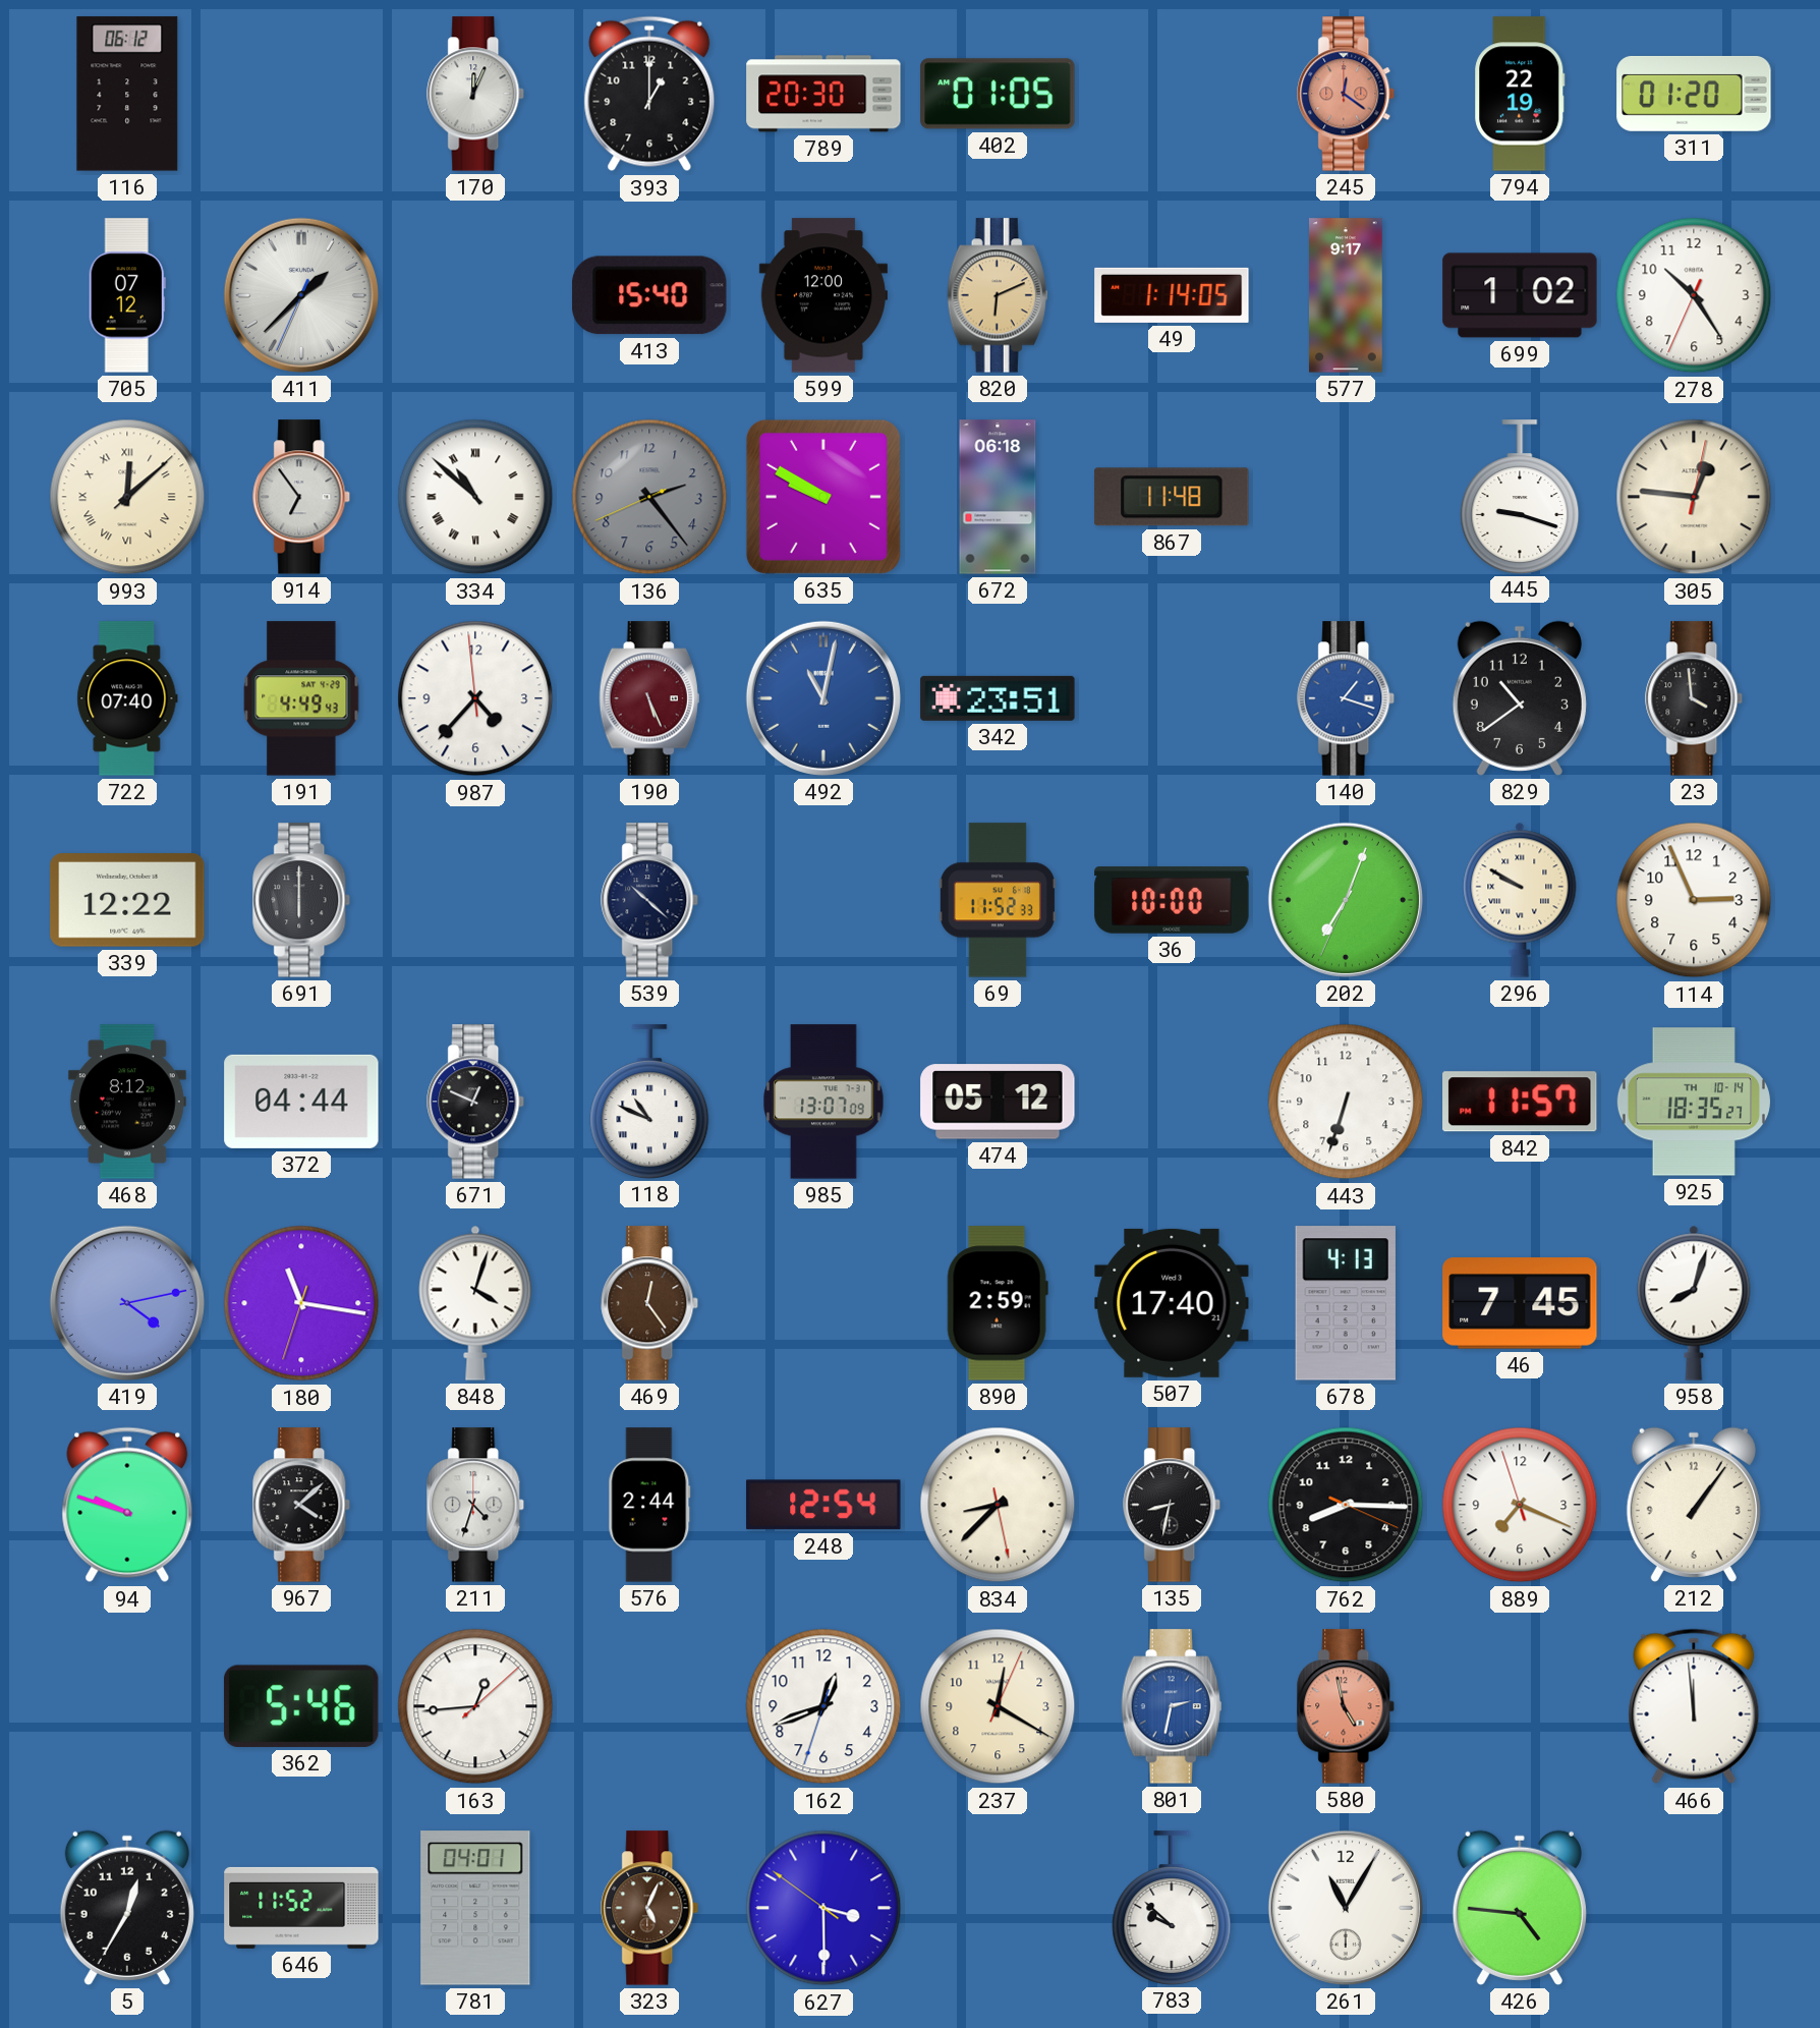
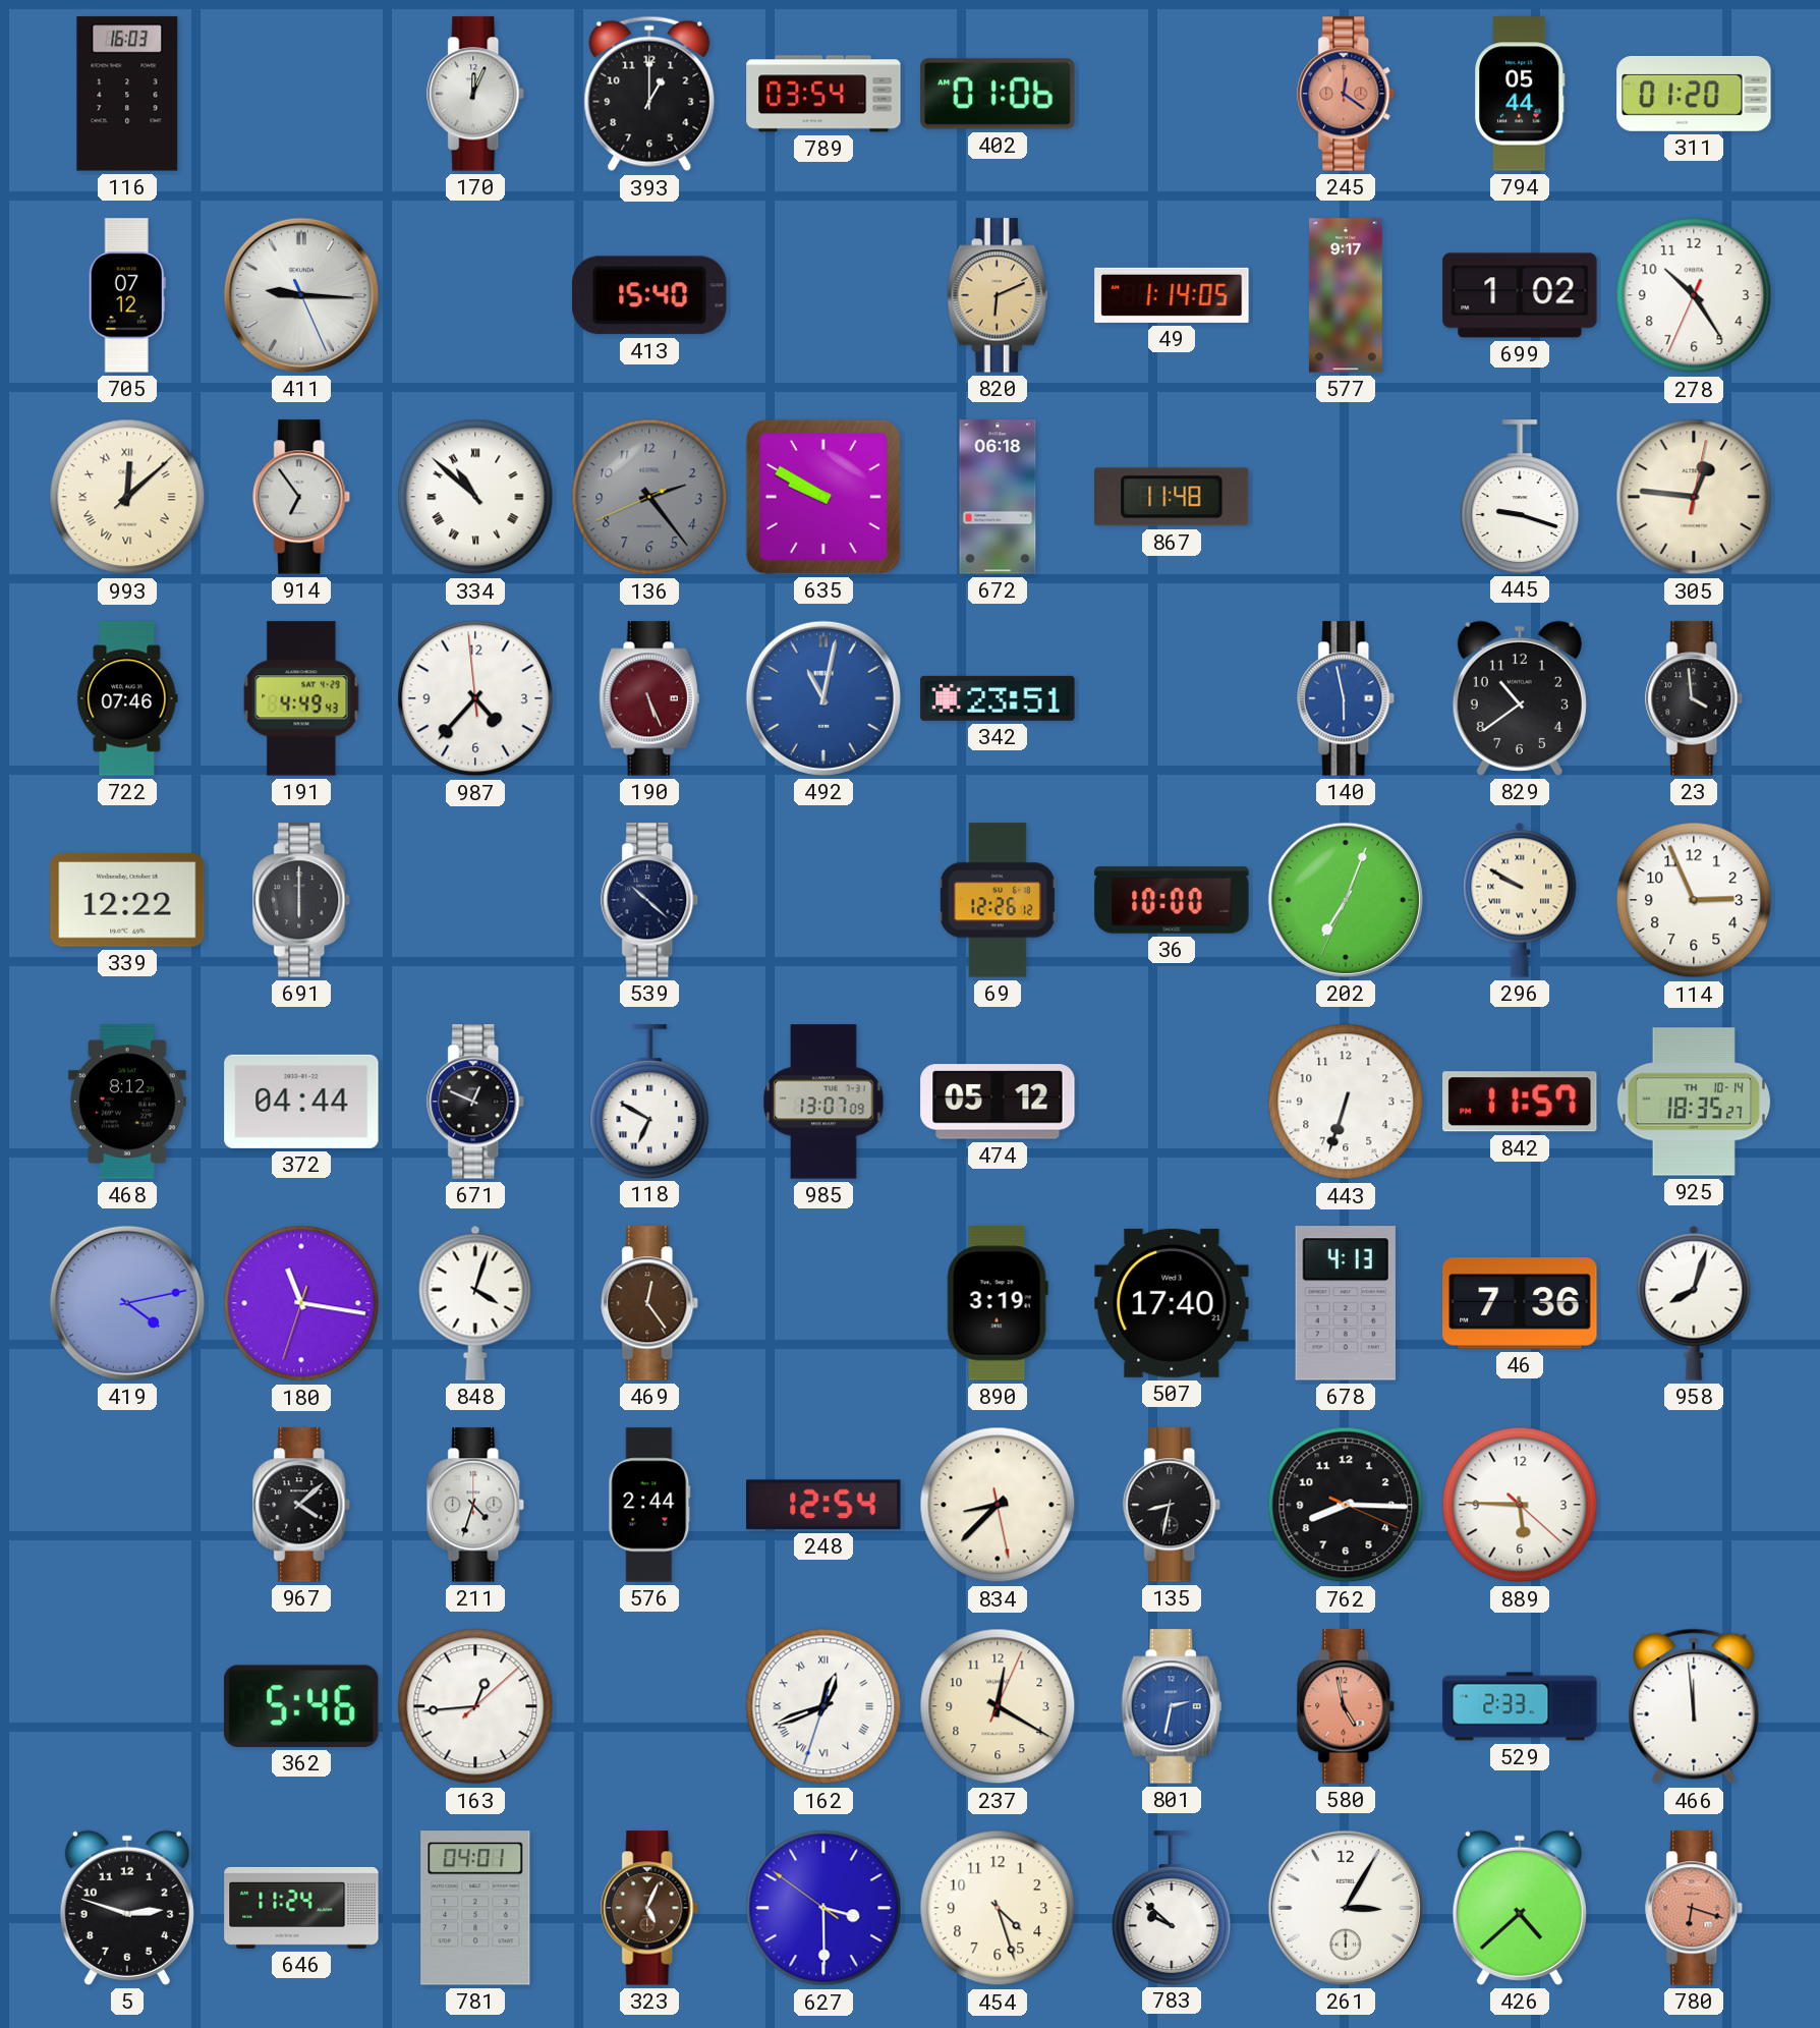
116: 06:12 -> 16:03 (127, 94)
789: 20:30 -> 03:54 (823, 94)
402: 01:05 -> 01:06 (998, 94)
794: 22:19 -> 05:44 (1520, 94)
411: 1:37 -> 9:15 (301, 295)
599: 12:00 -> none (823, 295)
722: 07:40 -> 07:46 (127, 698)
140: 1:18 -> 5:58 (1347, 698)
69: 11:52 -> 12:26 (998, 900)
118: 10:49 -> 6:50 (649, 1102)
890: 2:59 -> 3:19 (998, 1303)
46: 7:45 -> 7:36 (1520, 1303)
94: 9:48 -> none (127, 1505)
889: 7:18 -> 5:45 (1520, 1505)
212: 1:06 -> none (1694, 1505)
162 numerals: Arabic -> Roman (823, 1706)
529: none -> 2:33 (1520, 1706)
5: 12:35 -> 2:48 (127, 1908)
646: 11:52 -> 11:24 (301, 1908)
454: none -> 4:27 (998, 1908)
261: 11:05 -> 3:05 (1346, 1908)
426: 4:46 -> 4:38 (1520, 1908)
780: none -> 6:18 (1695, 1908)
